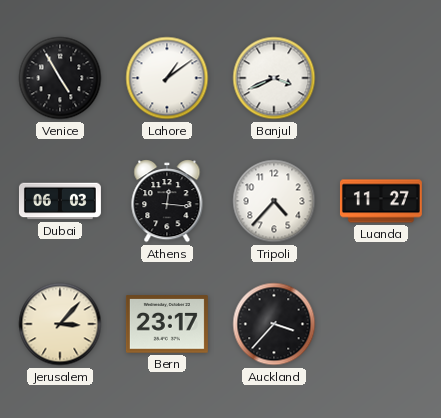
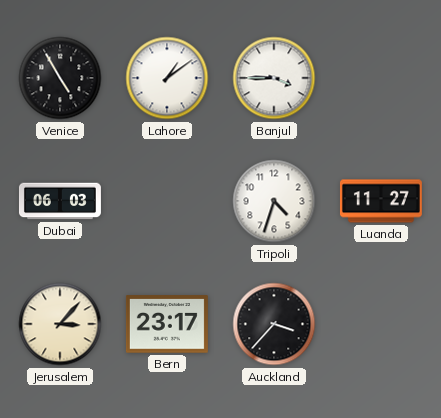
Banjul: 3:41 -> 3:45 (274, 78)
Athens: 12:16 -> none (167, 201)
Tripoli: 4:37 -> 4:33 (274, 201)
